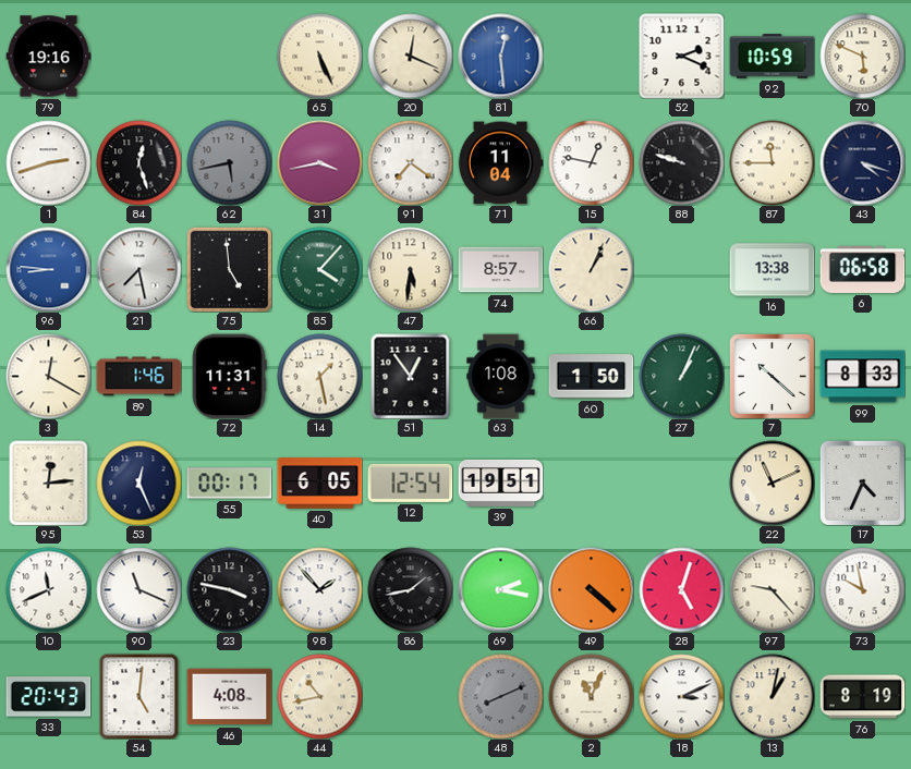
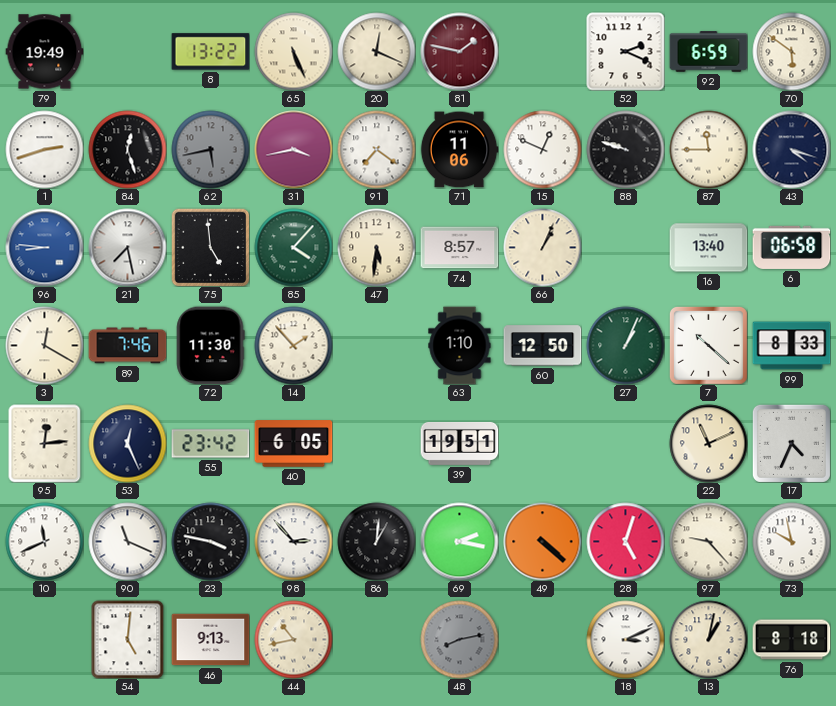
79: 19:16 -> 19:49 (44, 52)
8: none -> 13:22 (210, 52)
81: 12:29 -> 1:47 (459, 51)
81 dial: blue -> burgundy (459, 51)
92: 10:59 -> 6:59 (708, 52)
70: 5:49 -> 5:51 (791, 51)
71: 11:04 -> 11:06 (459, 150)
15: 12:47 -> 12:49 (542, 149)
16: 13:38 -> 13:40 (708, 248)
89: 1:46 -> 7:46 (127, 346)
72: 11:31 -> 11:30 (210, 345)
14: 1:28 -> 1:53 (293, 345)
51: 12:54 -> none (411, 376)
63: 1:08 -> 1:10 (460, 345)
60: 1:50 -> 12:50 (542, 346)
55: 00:17 -> 23:42 (210, 444)
12: 12:54 -> none (410, 483)
98: 1:53 -> 2:53 (293, 541)
86: 1:43 -> 1:01 (376, 541)
33: 20:43 -> none (48, 697)
46: 4:08 -> 9:13 (210, 640)
48: 8:11 -> 8:13 (459, 639)
2: 11:04 -> none (591, 696)
76: 8:19 -> 8:18 (791, 640)
